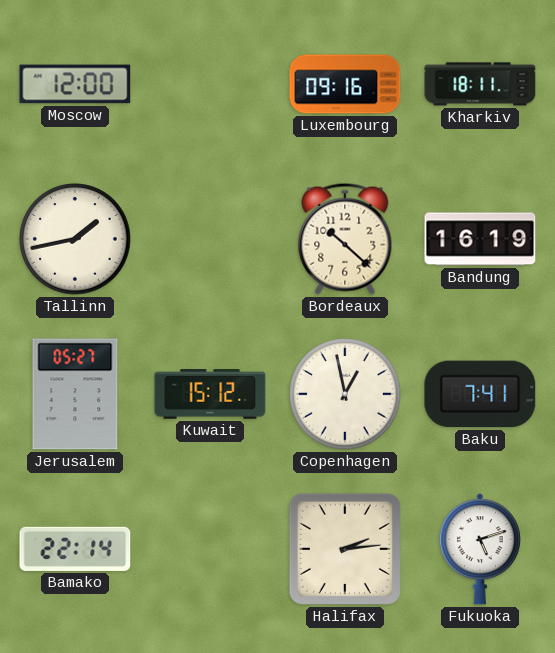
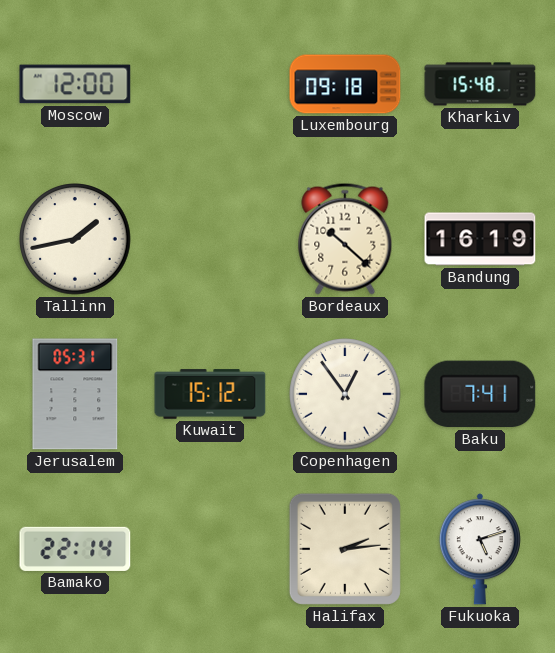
Luxembourg: 09:16 -> 09:18 (345, 84)
Kharkiv: 18:11 -> 15:48 (480, 84)
Jerusalem: 05:27 -> 05:31 (75, 394)
Copenhagen: 12:58 -> 12:54 (345, 394)
